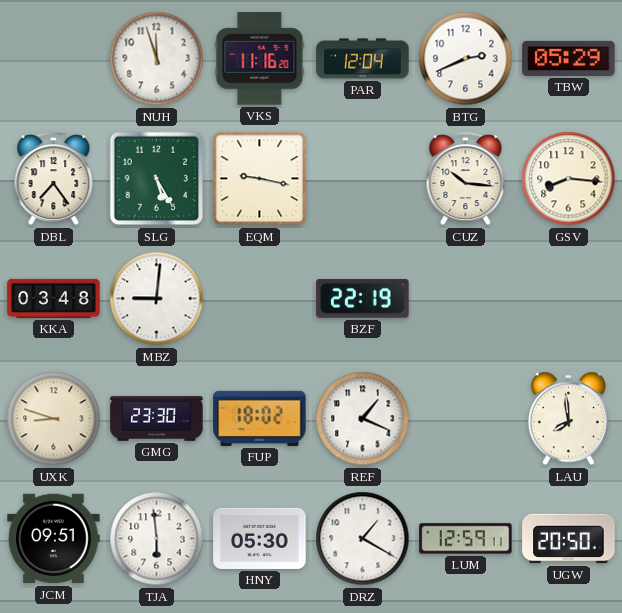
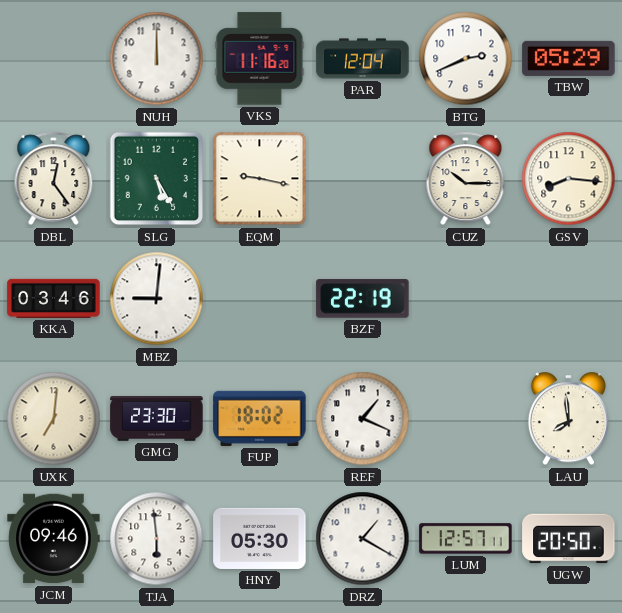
NUH: 11:57 -> 12:00 (157, 59)
DBL: 7:24 -> 12:24 (54, 179)
CUZ: 10:16 -> 10:15 (466, 179)
KKA: 03:48 -> 03:46 (54, 298)
UXK: 8:48 -> 7:01 (54, 419)
JCM: 09:51 -> 09:46 (54, 539)
LUM: 12:59 -> 12:57 (466, 539)
